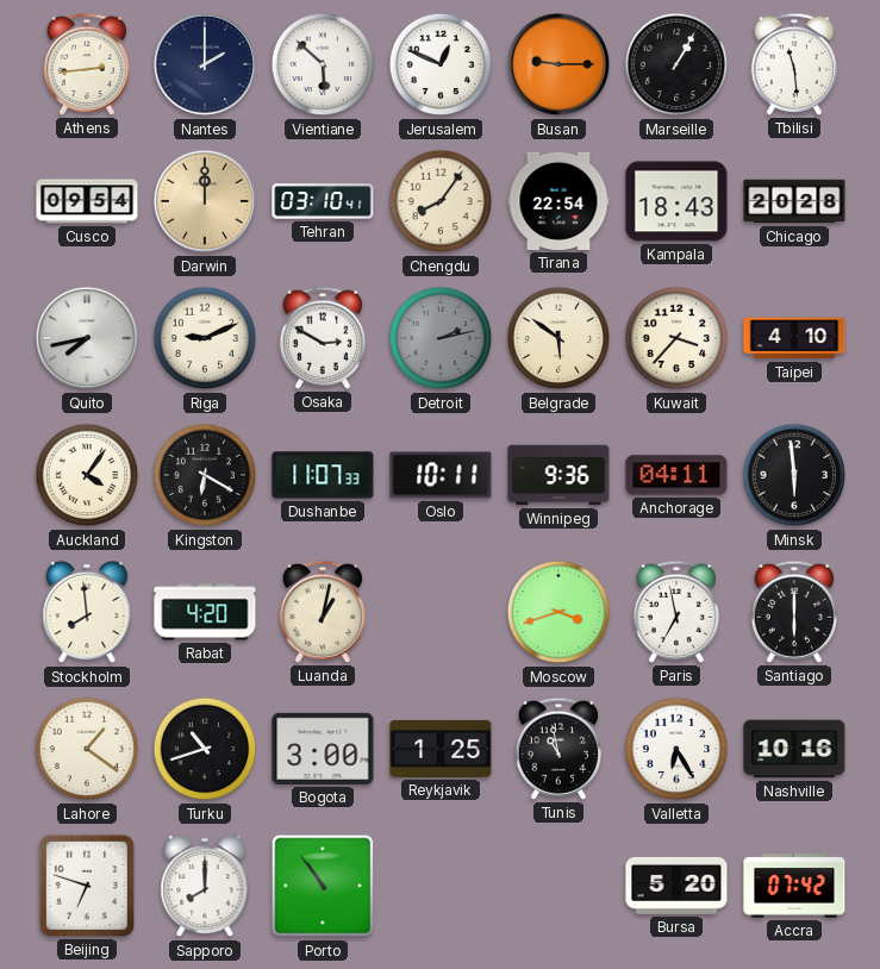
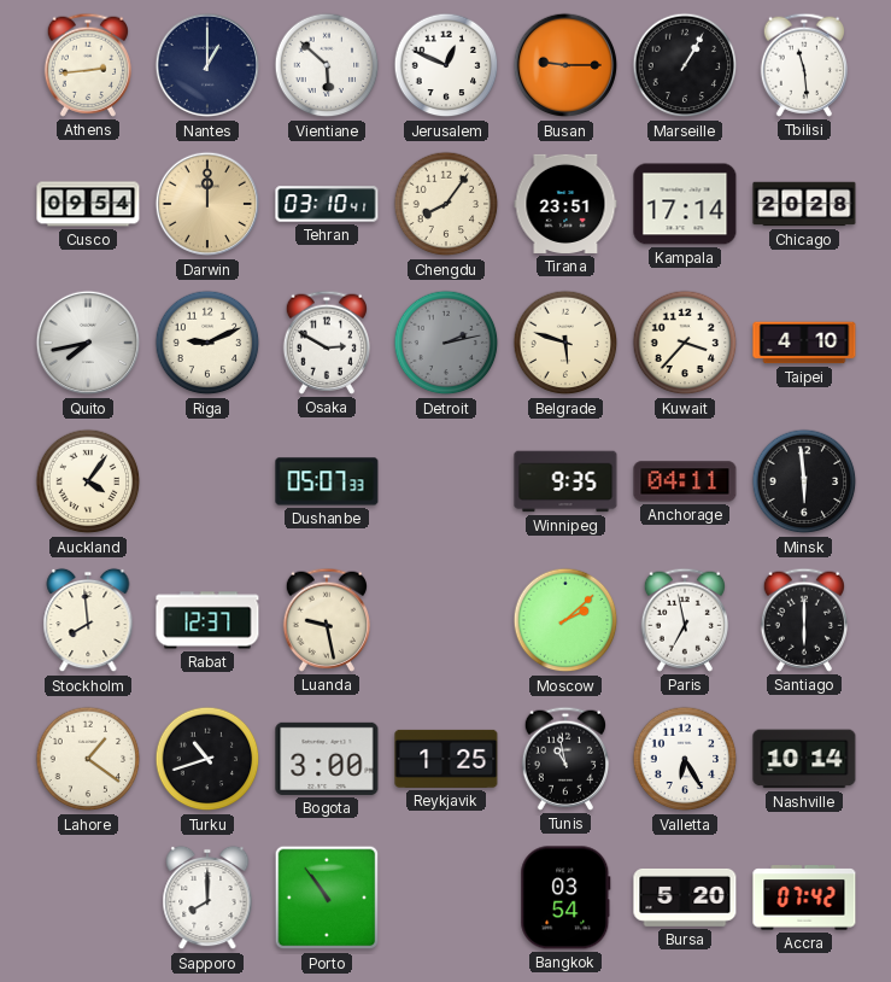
Nantes: 2:00 -> 1:00 (207, 65)
Tirana: 22:54 -> 23:51 (565, 204)
Kampala: 18:43 -> 17:14 (685, 204)
Belgrade: 5:51 -> 5:48 (565, 343)
Kingston: 6:20 -> none (205, 475)
Dushanbe: 11:07 -> 05:07 (327, 481)
Oslo: 10:11 -> none (441, 475)
Winnipeg: 9:36 -> 9:35 (565, 481)
Rabat: 4:20 -> 12:37 (207, 620)
Luanda: 1:02 -> 9:28 (326, 620)
Moscow: 3:42 -> 2:08 (565, 620)
Nashville: 10:16 -> 10:14 (804, 759)
Beijing: 6:48 -> none (87, 886)
Bangkok: none -> 03:54 (565, 898)
